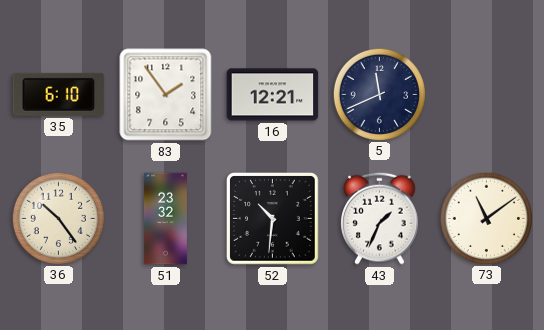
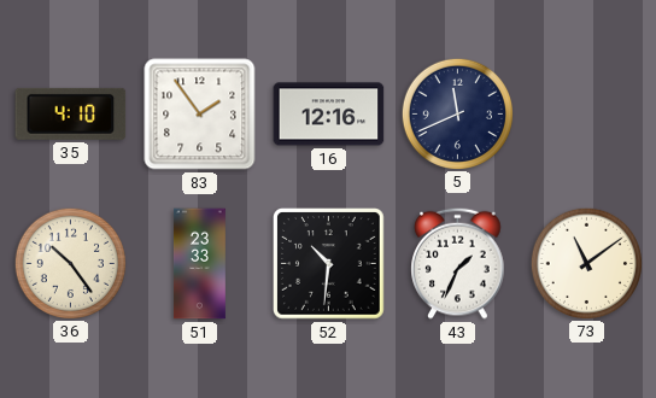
35: 6:10 -> 4:10 (71, 113)
16: 12:21 -> 12:16 (329, 115)
51: 23:32 -> 23:33 (200, 264)
